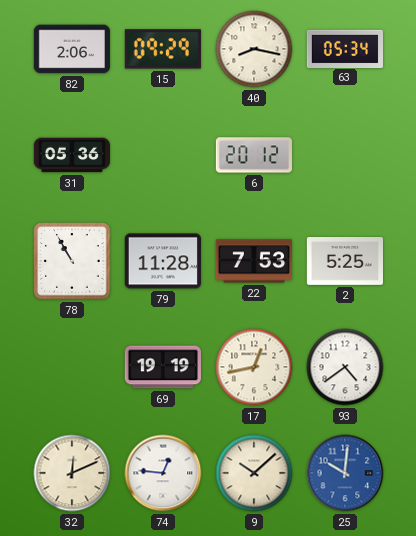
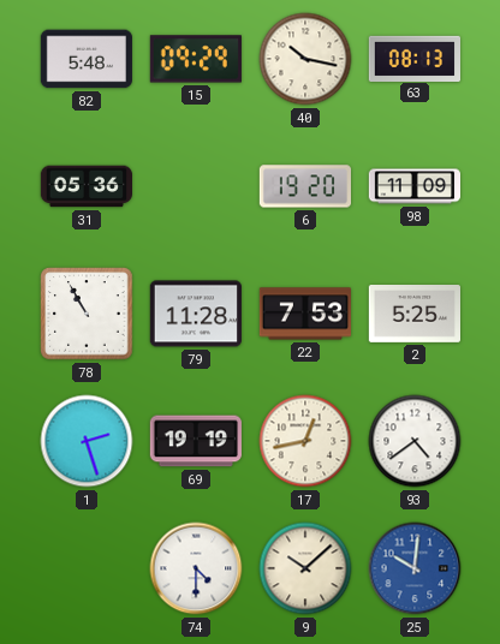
82: 2:06 -> 5:48 (85, 59)
40: 8:17 -> 10:17 (305, 59)
63: 05:34 -> 08:13 (413, 58)
6: 20:12 -> 19:20 (304, 186)
98: none -> 11:09 (413, 186)
1: none -> 2:27 (87, 441)
32: 12:11 -> none (72, 473)
74: 12:46 -> 4:30 (196, 568)
